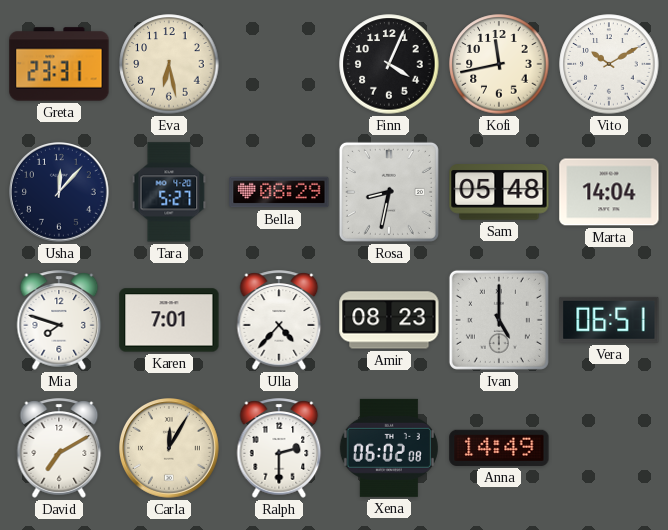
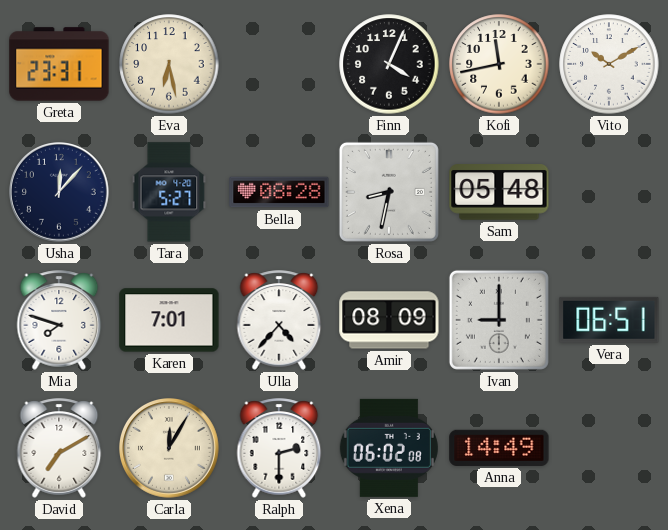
Bella: 08:29 -> 08:28 (279, 192)
Marta: 14:04 -> none (609, 192)
Amir: 08:23 -> 08:09 (389, 320)
Ivan: 5:00 -> 9:00 (499, 320)
